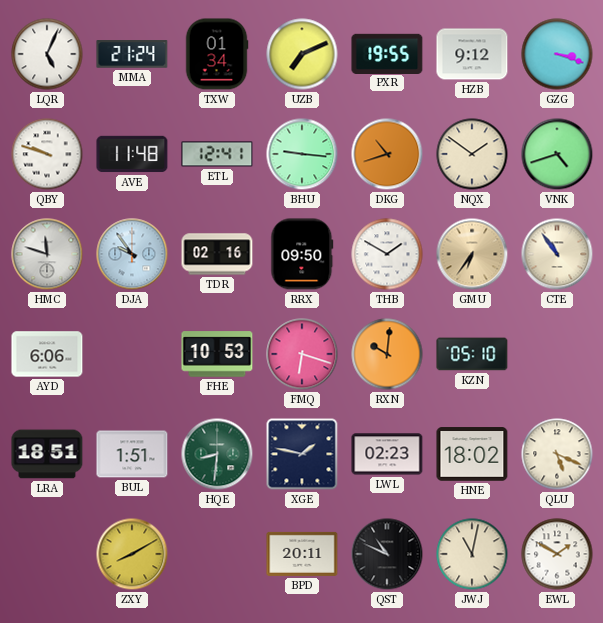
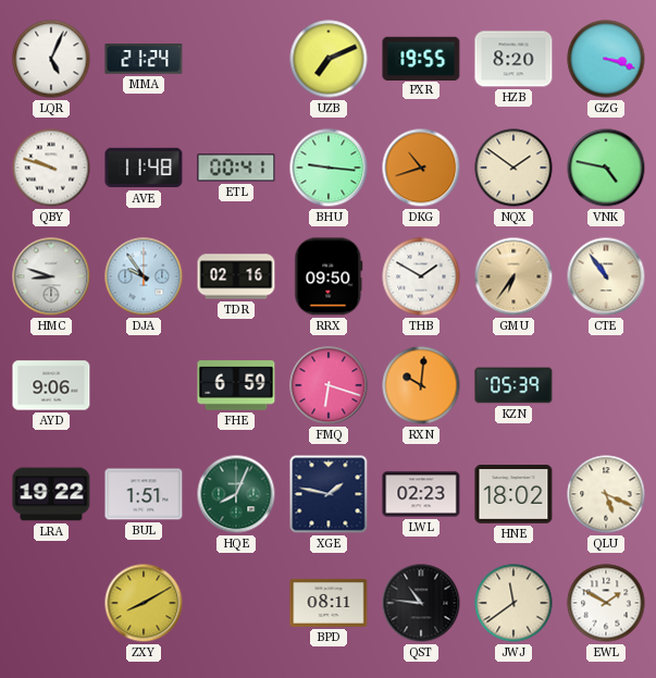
TXW: 01:34 -> none (217, 54)
HZB: 9:12 -> 8:20 (513, 59)
ETL: 12:41 -> 00:41 (236, 168)
VNK: 4:42 -> 4:47 (606, 168)
HMC: 11:48 -> 8:48 (51, 276)
AYD: 6:06 -> 9:06 (51, 385)
FHE: 10:53 -> 6:59 (236, 385)
KZN: 05:10 -> 05:39 (513, 385)
LRA: 18:51 -> 19:22 (51, 494)
HQE: 8:31 -> 8:04 (236, 494)
BPD: 20:11 -> 08:11 (329, 603)
QST: 10:49 -> 10:46 (421, 603)
JWJ: 11:02 -> 11:39 (513, 603)
